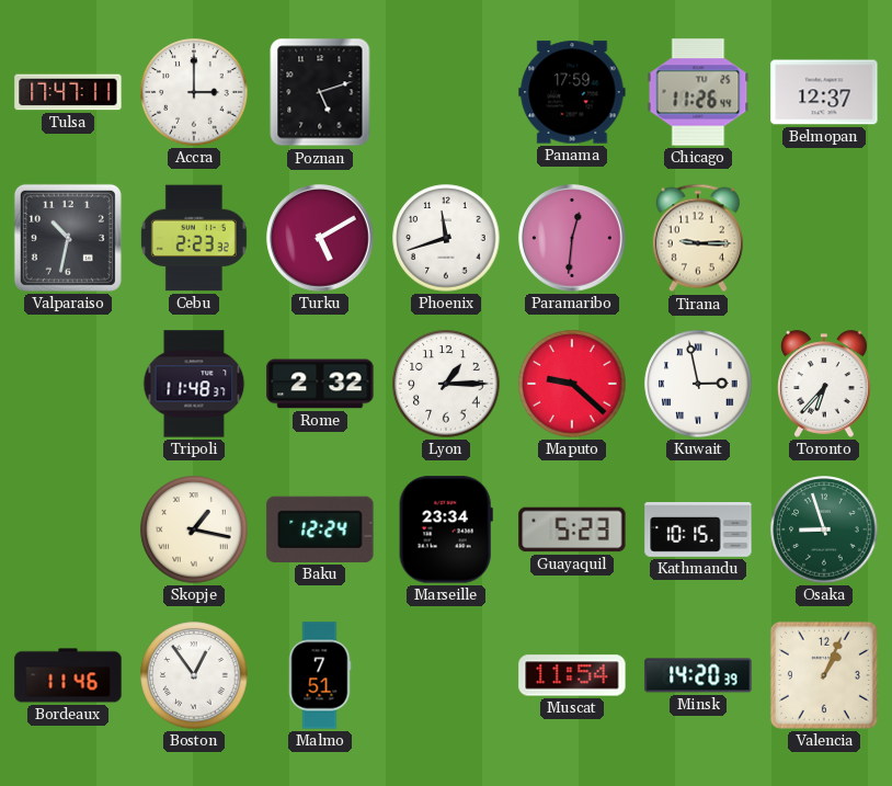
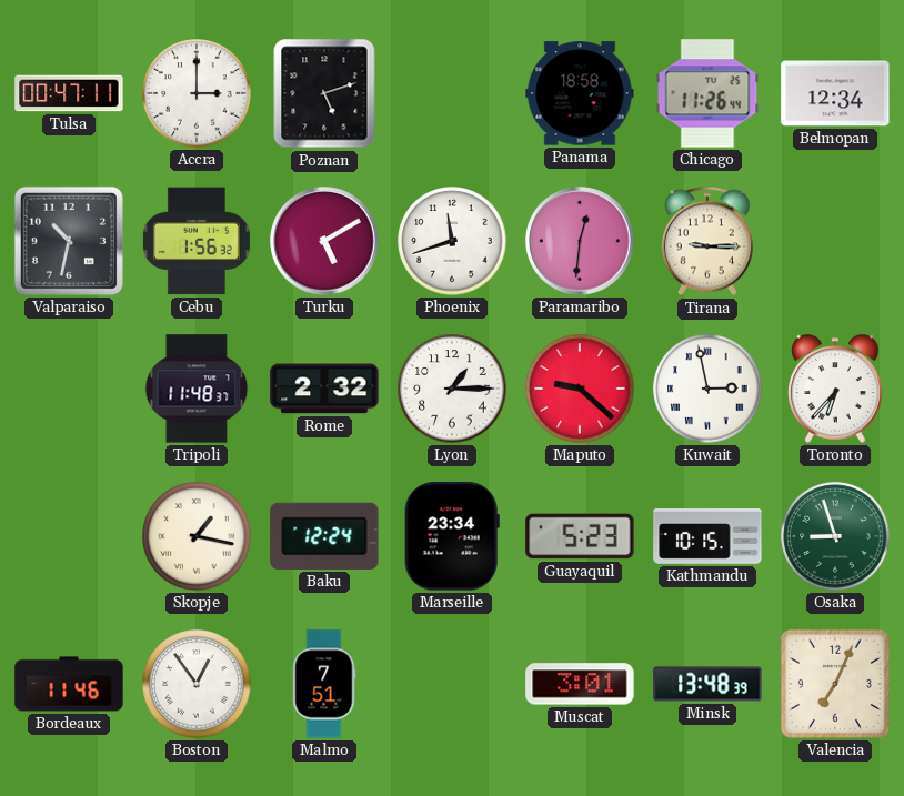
Tulsa: 17:47 -> 00:47 (69, 93)
Panama: 17:59 -> 18:58 (580, 93)
Belmopan: 12:37 -> 12:34 (835, 93)
Cebu: 2:23 -> 1:56 (197, 241)
Muscat: 11:54 -> 3:01 (580, 684)
Minsk: 14:20 -> 13:48 (707, 684)
Valencia: 1:04 -> 7:04 (835, 684)
